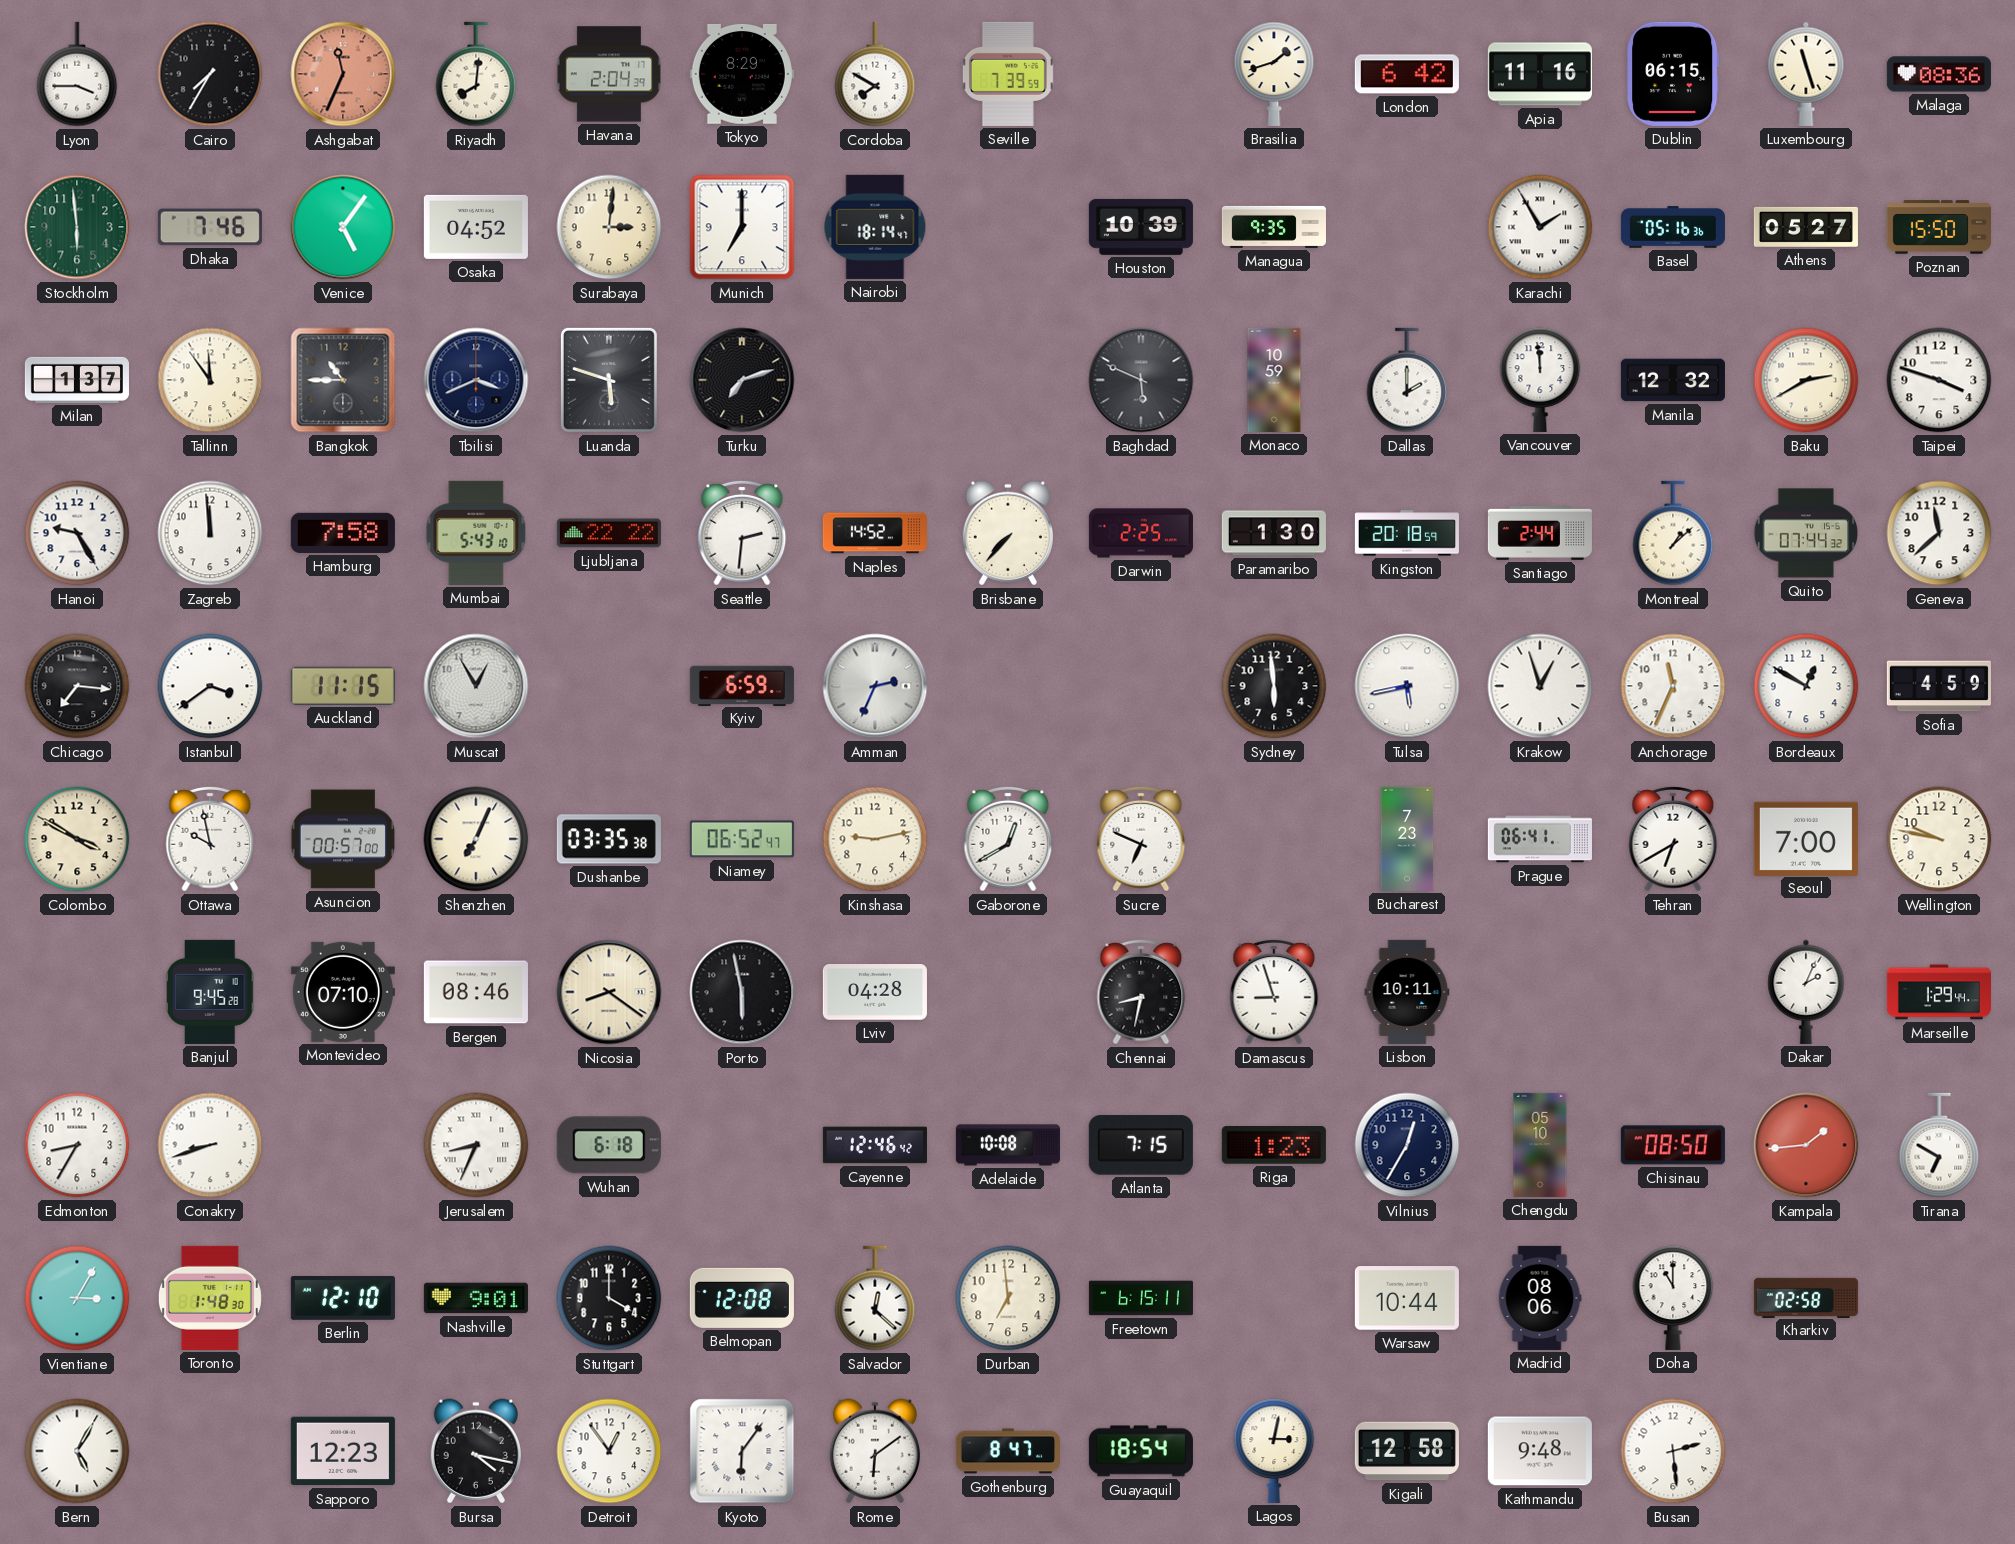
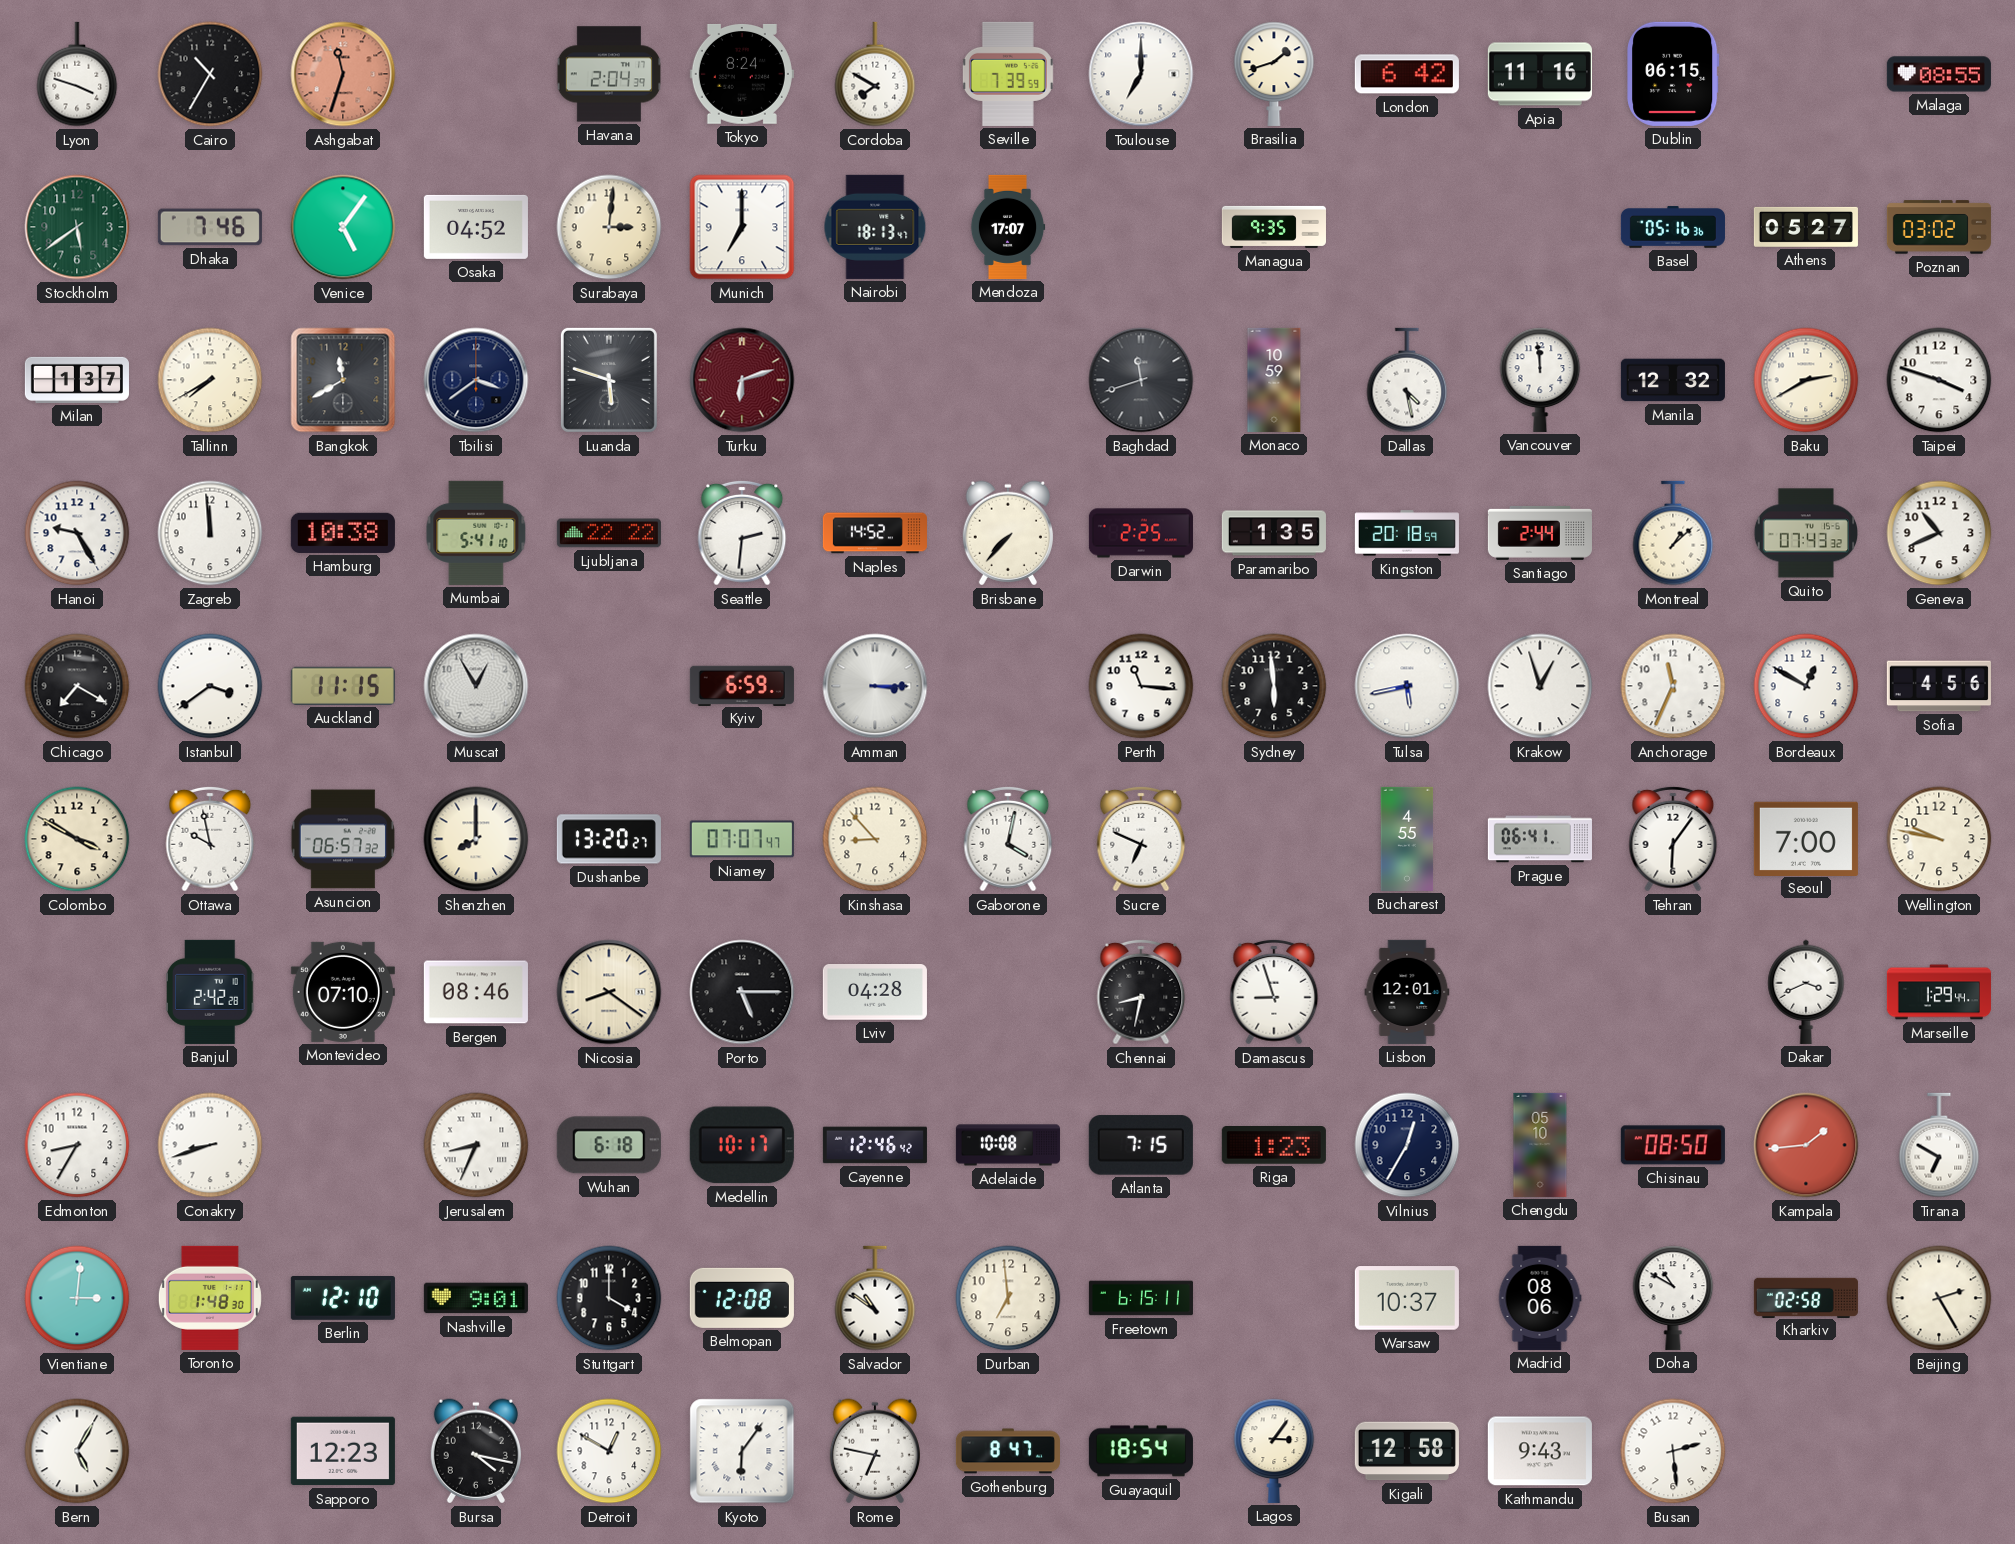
Lyon: 3:45 -> 3:48 (77, 74)
Cairo: 7:35 -> 10:35 (210, 74)
Ashgabat: 11:34 -> 11:33 (343, 74)
Riyadh: 8:01 -> none (476, 74)
Tokyo: 8:29 -> 8:24 (742, 74)
Toulouse: none -> 7:00 (1141, 74)
Luxembourg: 11:27 -> none (1806, 74)
Malaga: 08:36 -> 08:55 (1939, 74)
Stockholm: 5:59 -> 5:39 (77, 227)
Nairobi: 18:14 -> 18:13 (875, 227)
Mendoza: none -> 17:07 (1008, 227)
Houston: 10:39 -> none (1141, 227)
Karachi: 1:55 -> none (1540, 227)
Poznan: 15:50 -> 03:02 (1939, 227)
Tallinn: 11:54 -> 7:40 (210, 380)
Bangkok: 10:45 -> 11:40 (343, 380)
Tbilisi: 3:41 -> 3:39 (476, 380)
Turku: 7:12 -> 6:12 (742, 380)
Turku dial: black -> burgundy (742, 380)
Baghdad: 5:49 -> 11:42 (1141, 380)
Dallas: 2:00 -> 4:28 (1407, 380)
Hamburg: 7:58 -> 10:38 (343, 533)
Mumbai: 5:43 -> 5:41 (476, 533)
Paramaribo: 1:30 -> 1:35 (1274, 533)
Quito: 07:44 -> 07:43 (1805, 533)
Geneva: 11:38 -> 10:41 (1939, 533)
Chicago: 7:16 -> 7:20 (77, 686)
Amman: 2:34 -> 3:15 (875, 686)
Perth: none -> 11:16 (1141, 686)
Sofia: 4:59 -> 4:56 (1939, 686)
Asuncion: 00:57 -> 06:57 (343, 839)
Shenzhen: 7:04 -> 8:00 (476, 839)
Dushanbe: 03:35 -> 13:20 (609, 839)
Niamey: 06:52 -> 07:07 (742, 839)
Kinshasa: 9:13 -> 8:53 (875, 839)
Gaborone: 12:40 -> 4:02 (1008, 839)
Bucharest: 7:23 -> 4:55 (1407, 839)
Tehran: 6:40 -> 6:06 (1673, 839)
Banjul: 9:45 -> 2:42 (211, 992)
Porto: 5:58 -> 5:15 (742, 992)
Lisbon: 10:11 -> 12:01 (1407, 992)
Dakar: 2:04 -> 3:41 (1806, 992)
Medellin: none -> 10:17 (742, 1145)
Vientiane: 3:05 -> 3:01 (77, 1298)
Salvador: 12:22 -> 10:51 (875, 1298)
Warsaw: 10:44 -> 10:37 (1407, 1298)
Doha: 11:00 -> 10:50 (1673, 1298)
Beijing: none -> 2:25 (1939, 1298)
Detroit: 12:54 -> 12:50 (609, 1451)
Rome: 6:09 -> 6:47 (875, 1451)
Lagos: 3:02 -> 3:06 (1274, 1451)
Kathmandu: 9:48 -> 9:43 (1540, 1451)
